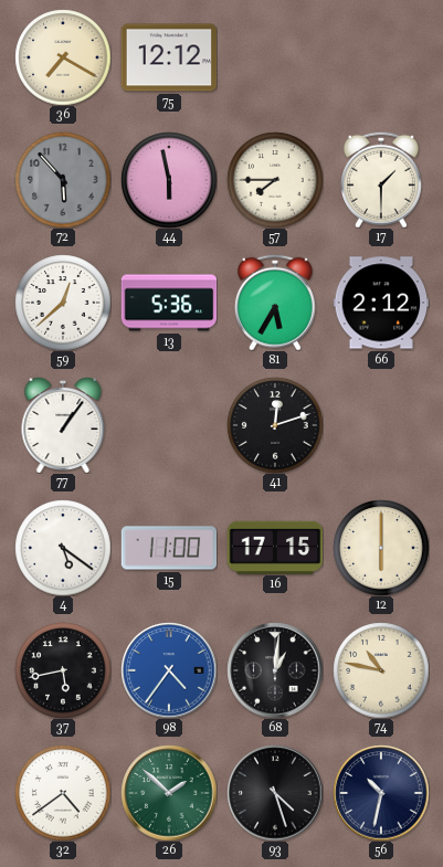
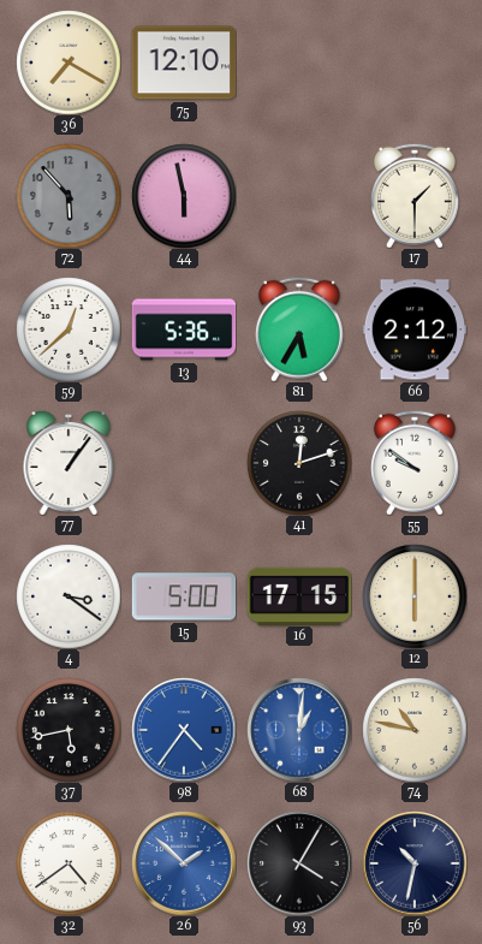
75: 12:12 -> 12:10 (184, 63)
57: 7:45 -> none (275, 180)
55: none -> 9:51 (415, 463)
4: 5:21 -> 3:21 (69, 596)
15: 11:00 -> 5:00 (184, 596)
68 dial: black -> blue (299, 730)
26 dial: green -> blue (184, 863)
93: 4:27 -> 4:05 (299, 863)
